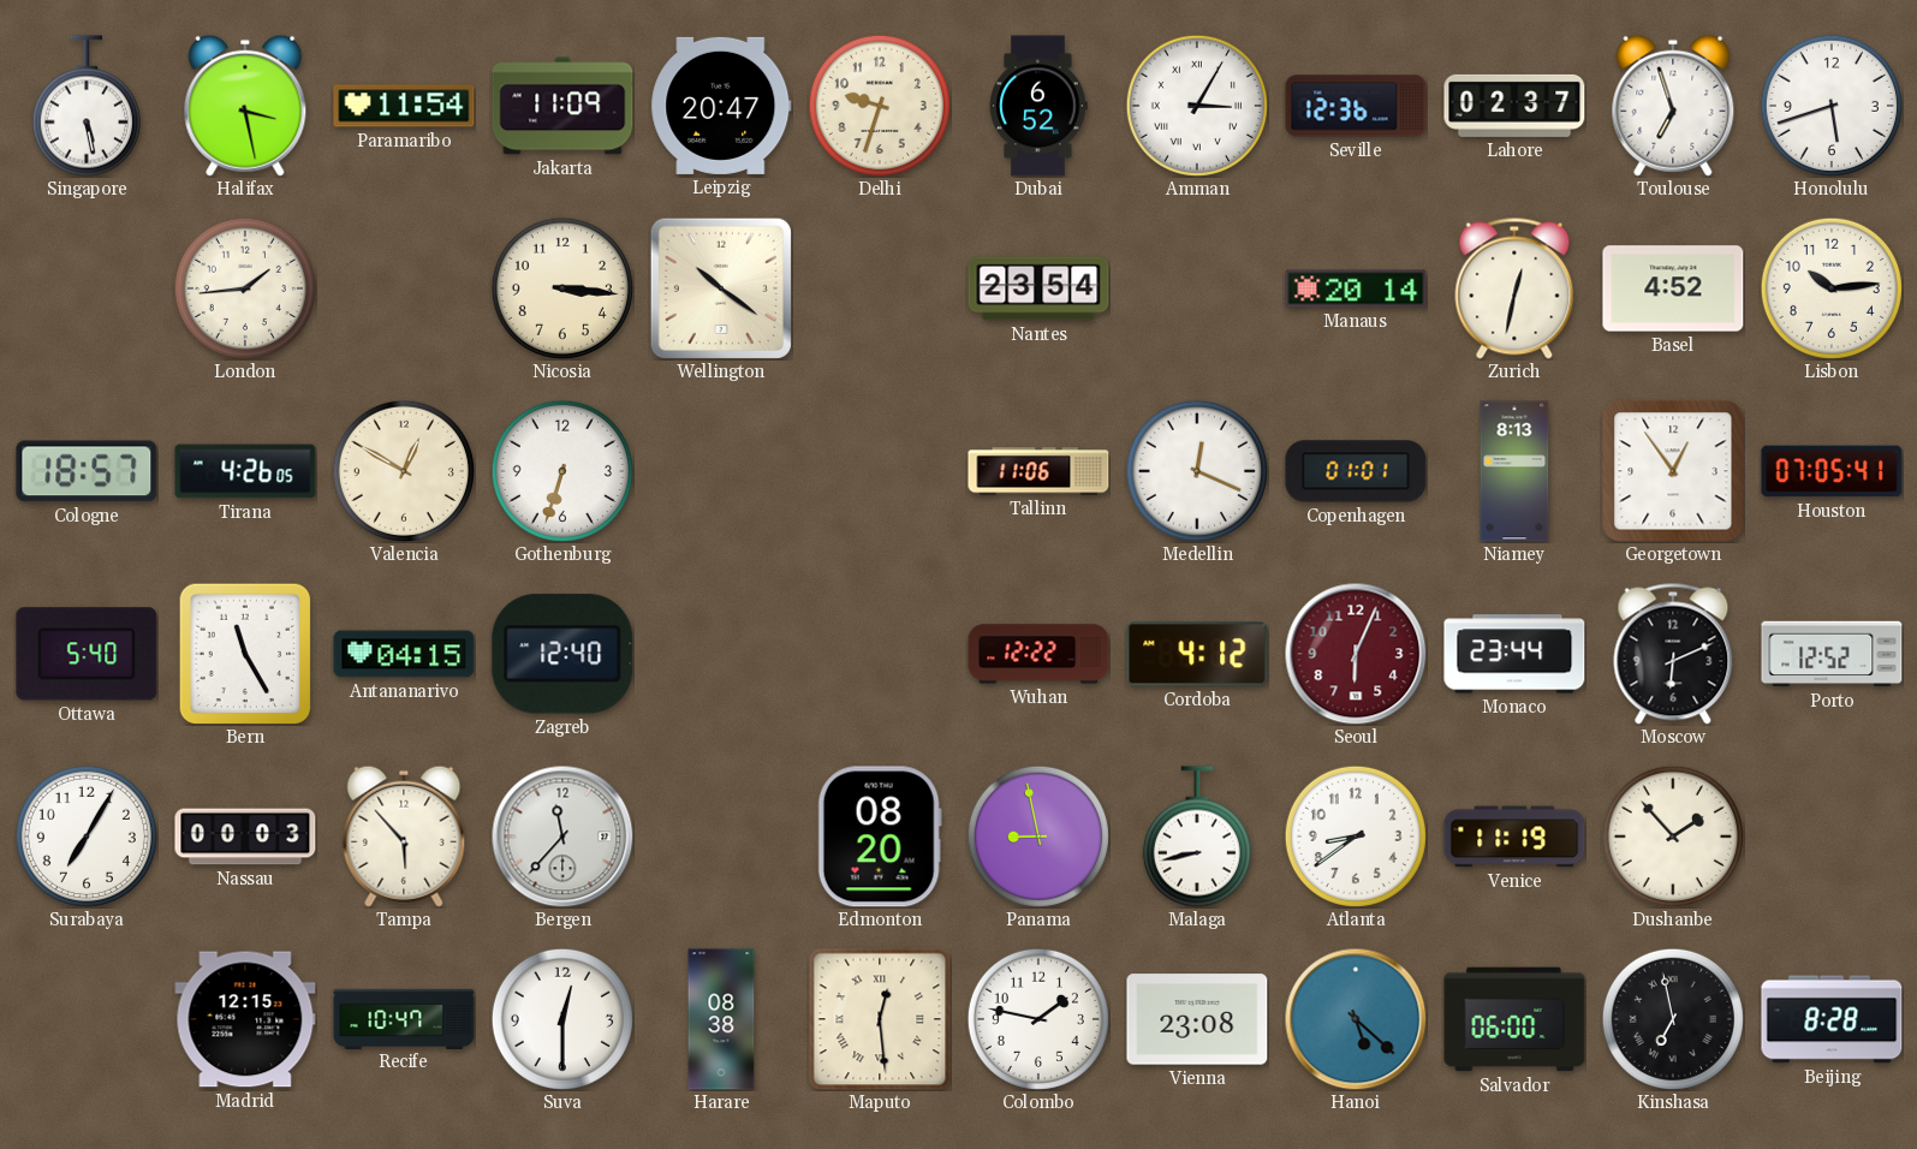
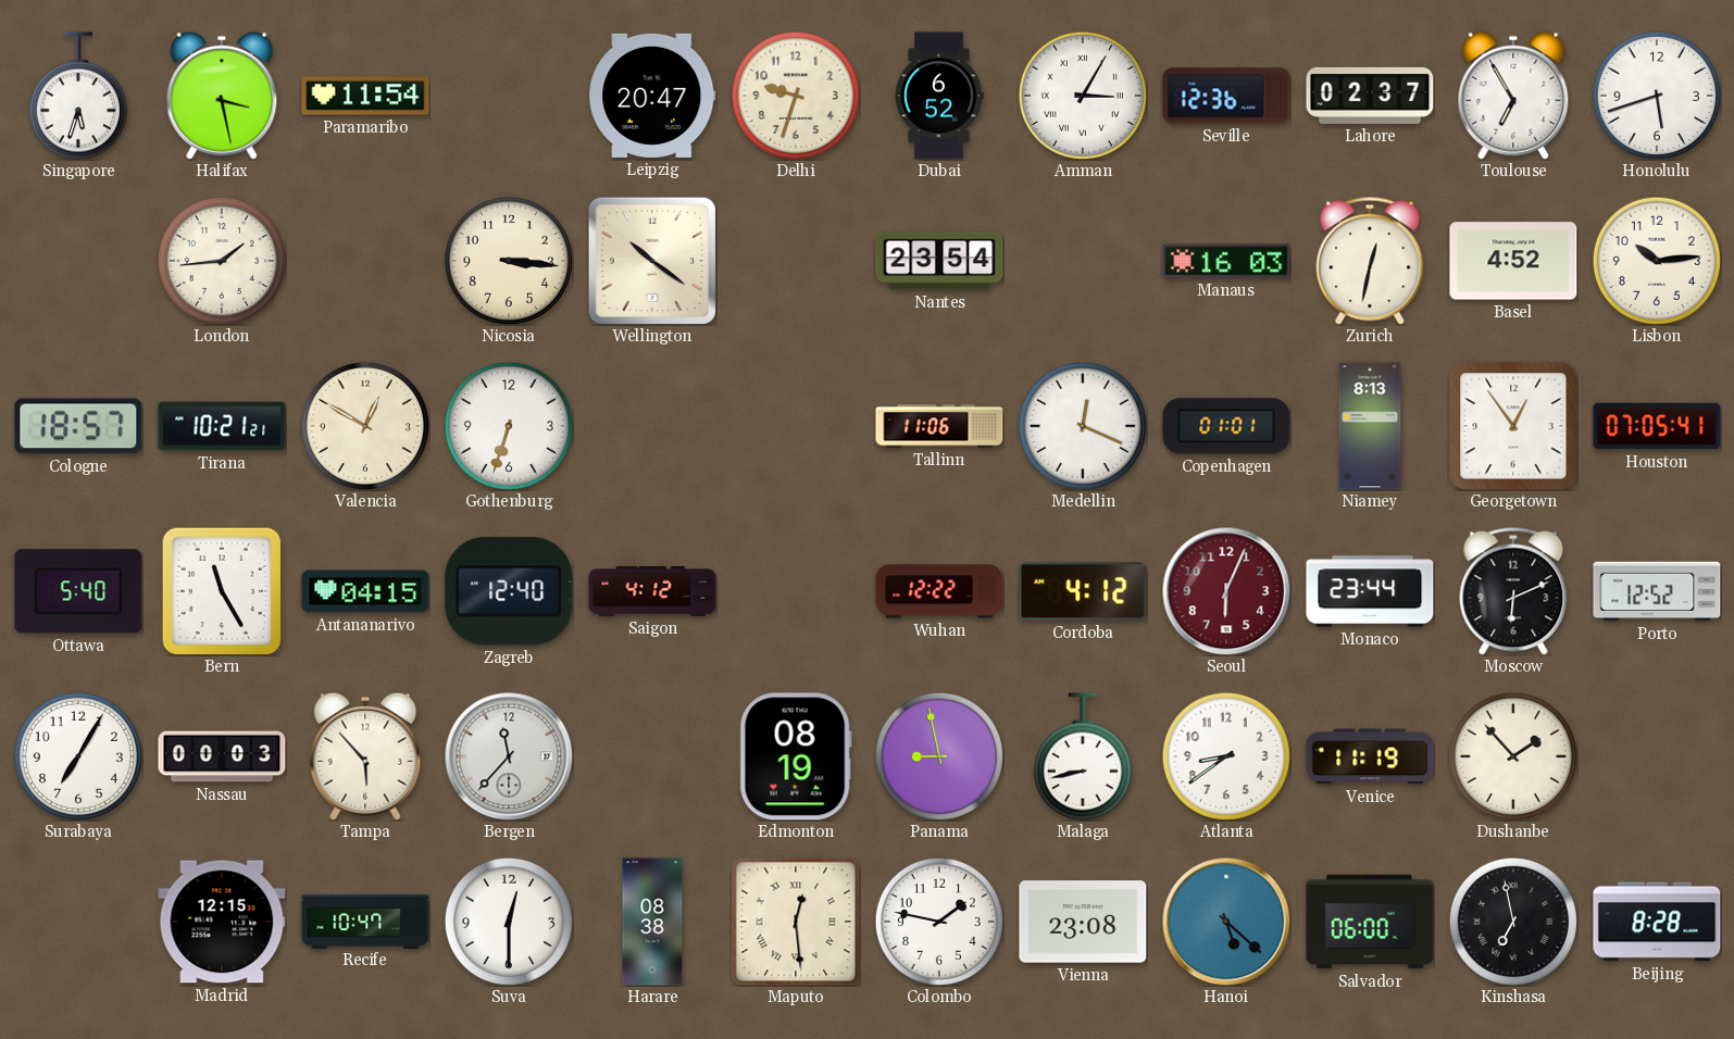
Singapore: 5:28 -> 5:33 (78, 96)
Jakarta: 11:09 -> none (562, 106)
Toulouse: 6:57 -> 6:55 (1513, 96)
Manaus: 20:14 -> 16:03 (1226, 261)
Tirana: 4:26 -> 10:21 (222, 426)
Saigon: none -> 4:12 (652, 591)
Edmonton: 08:20 -> 08:19 (796, 756)
